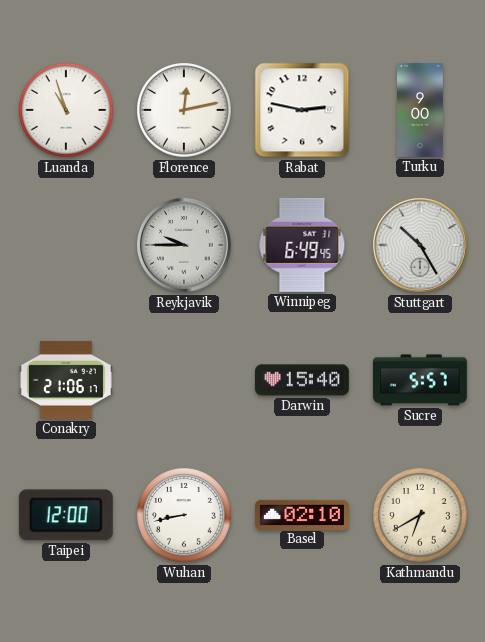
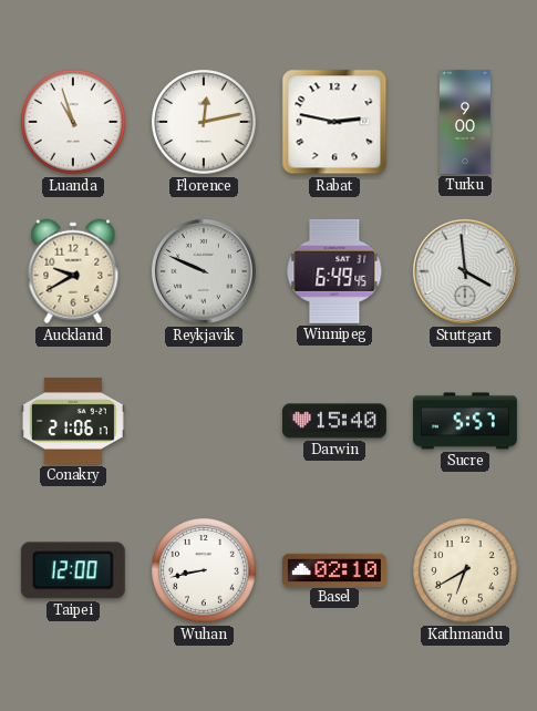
Auckland: none -> 9:40 (73, 271)
Reykjavik: 9:45 -> 9:49 (204, 271)
Stuttgart: 10:25 -> 3:59 (465, 271)
